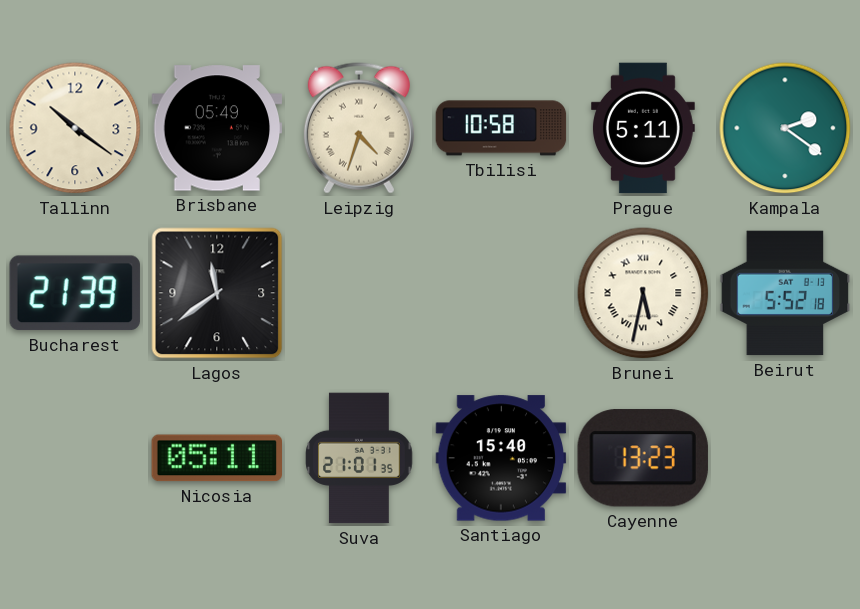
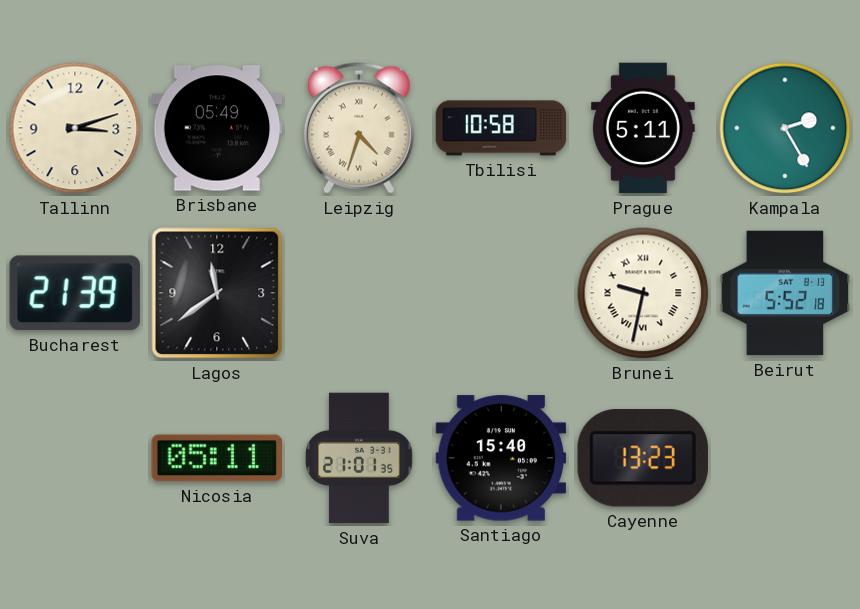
Tallinn: 10:21 -> 3:12 (75, 128)
Kampala: 2:21 -> 2:25 (785, 128)
Brunei: 5:32 -> 9:32 (643, 293)
